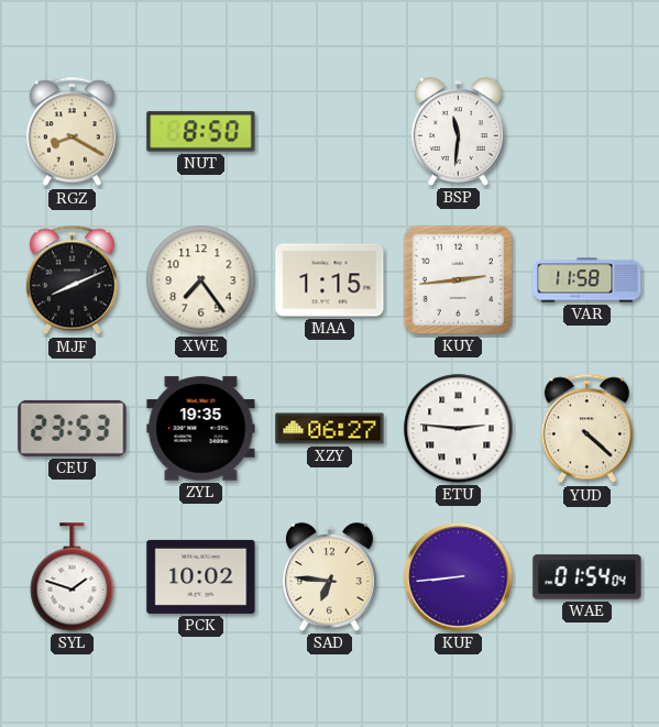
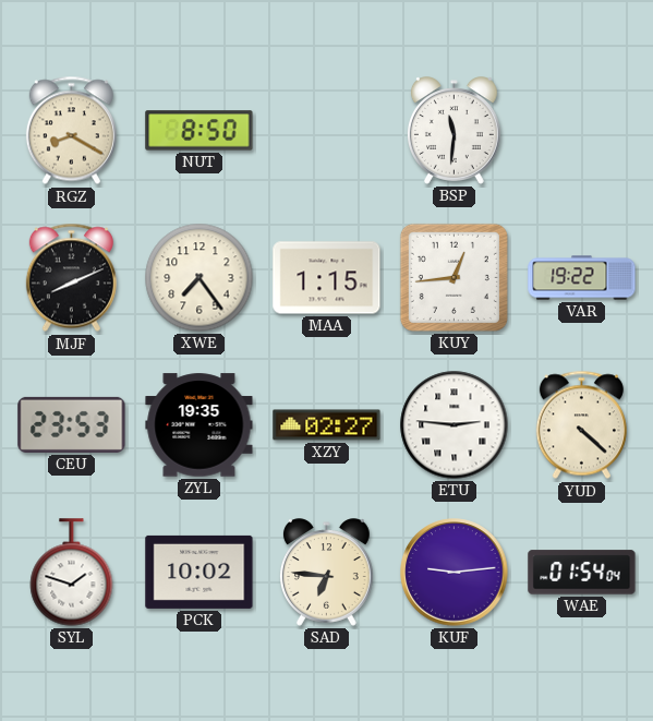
KUY: 2:44 -> 12:44 (454, 277)
VAR: 11:58 -> 19:22 (582, 278)
XZY: 06:27 -> 02:27 (327, 425)
KUF: 8:44 -> 9:14 (455, 573)
